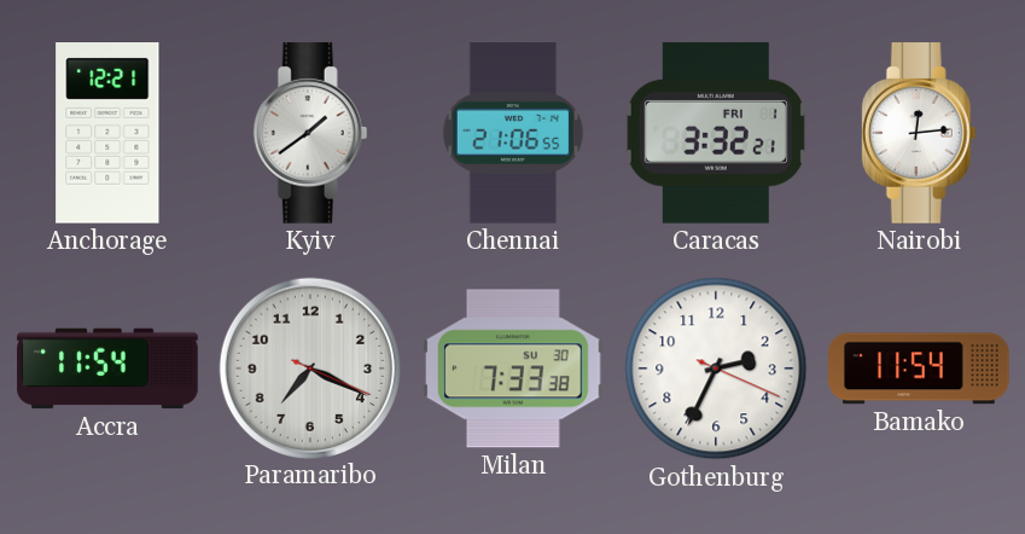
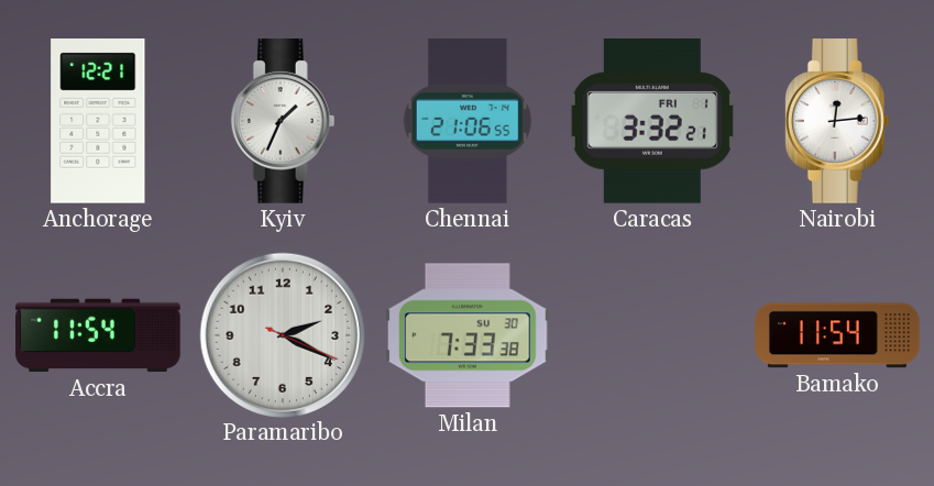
Kyiv: 1:39 -> 1:34 (283, 121)
Paramaribo: 7:19 -> 2:19 (282, 334)
Gothenburg: 2:34 -> none (716, 368)
